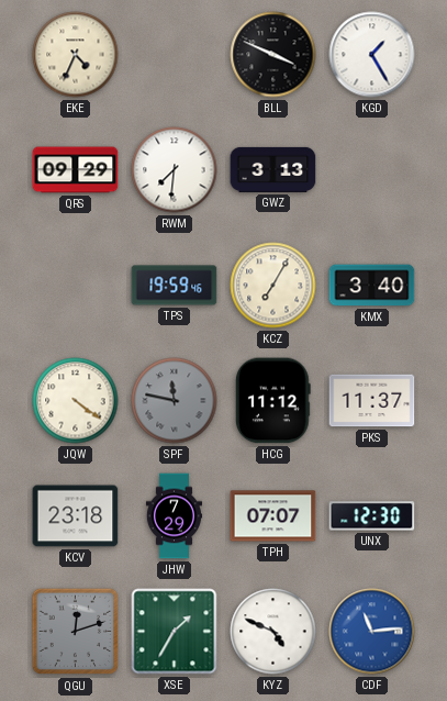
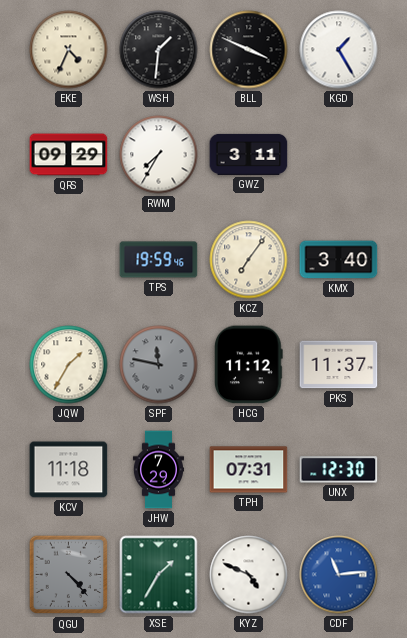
WSH: none -> 1:31 (159, 50)
RWM: 7:31 -> 7:35 (159, 155)
GWZ: 3:13 -> 3:11 (249, 154)
KCZ: 7:05 -> 7:06 (249, 260)
JQW: 4:21 -> 1:35 (69, 365)
KCV: 23:18 -> 11:18 (69, 470)
TPH: 07:07 -> 07:31 (249, 470)
QGU: 12:12 -> 4:23 (69, 575)
